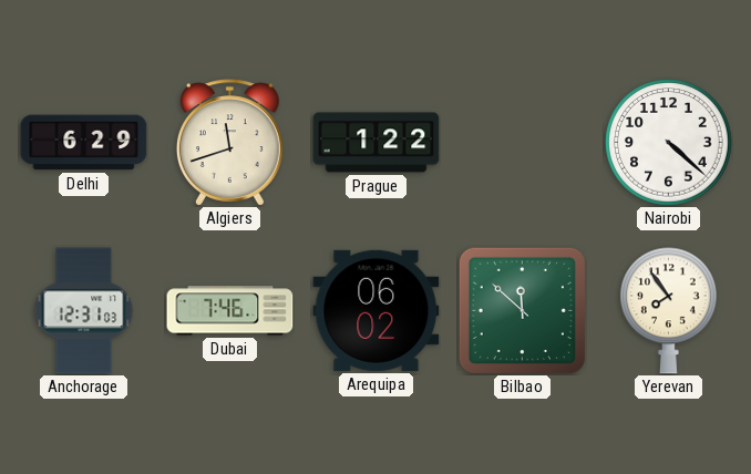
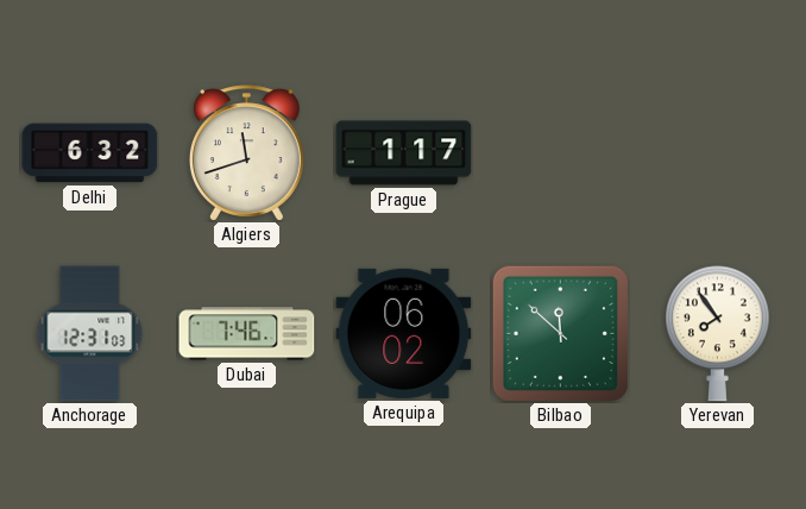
Delhi: 6:29 -> 6:32 (90, 153)
Prague: 1:22 -> 1:17 (404, 153)
Nairobi: 4:22 -> none (669, 143)
